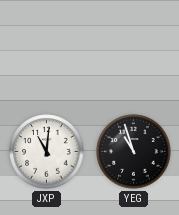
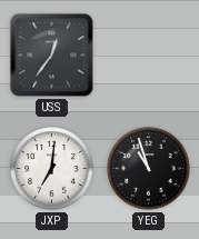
USS: none -> 12:36 (52, 56)
JXP: 11:01 -> 7:01 (52, 169)
